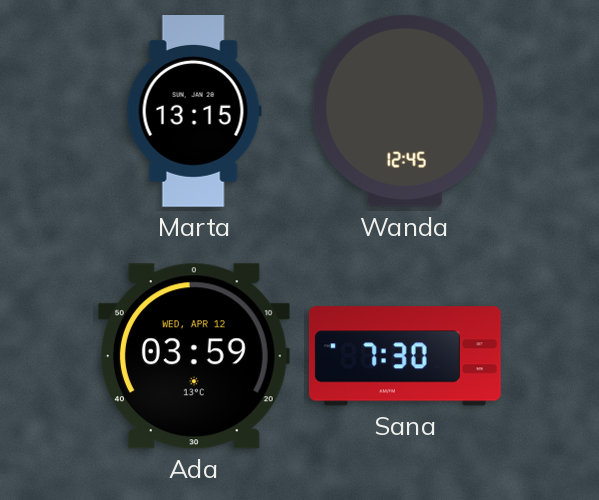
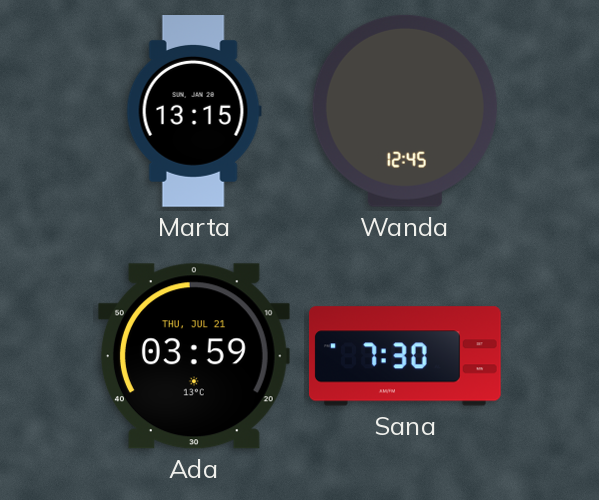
Ada date: WED, APR 12 -> THU, JUL 21 (194, 356)
